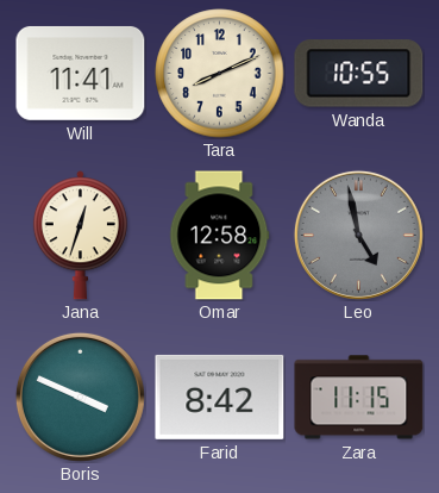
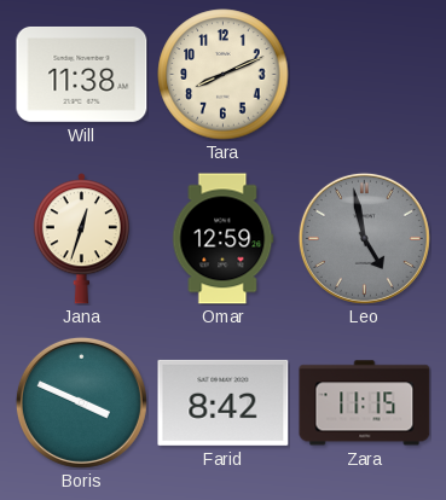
Will: 11:41 -> 11:38 (82, 74)
Wanda: 10:55 -> none (359, 74)
Omar: 12:58 -> 12:59 (224, 239)
